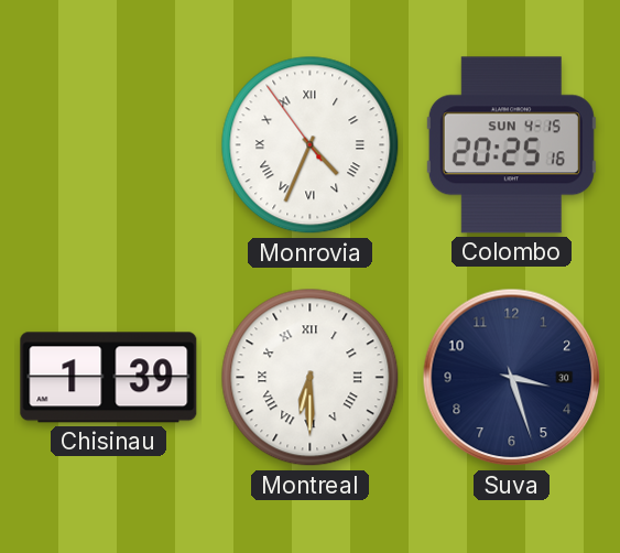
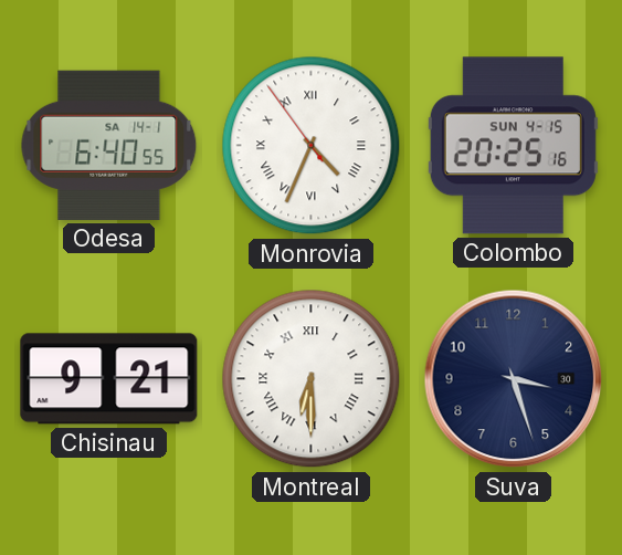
Odesa: none -> 6:40 (109, 145)
Chisinau: 1:39 -> 9:21 (109, 379)
